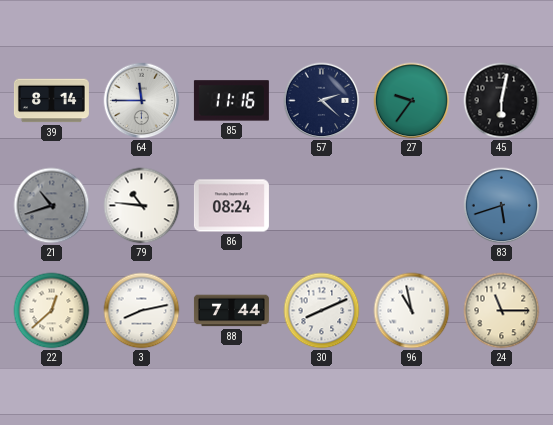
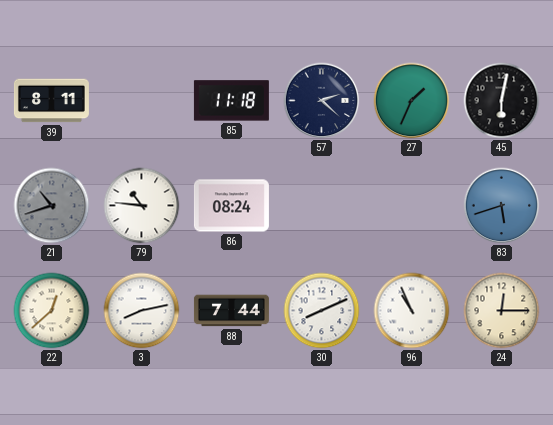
39: 8:14 -> 8:11 (51, 101)
64: 11:45 -> none (142, 101)
85: 11:16 -> 11:18 (231, 101)
27: 9:36 -> 1:34 (412, 101)
96: 10:58 -> 10:56 (412, 311)
24: 11:15 -> 12:15 (502, 311)
